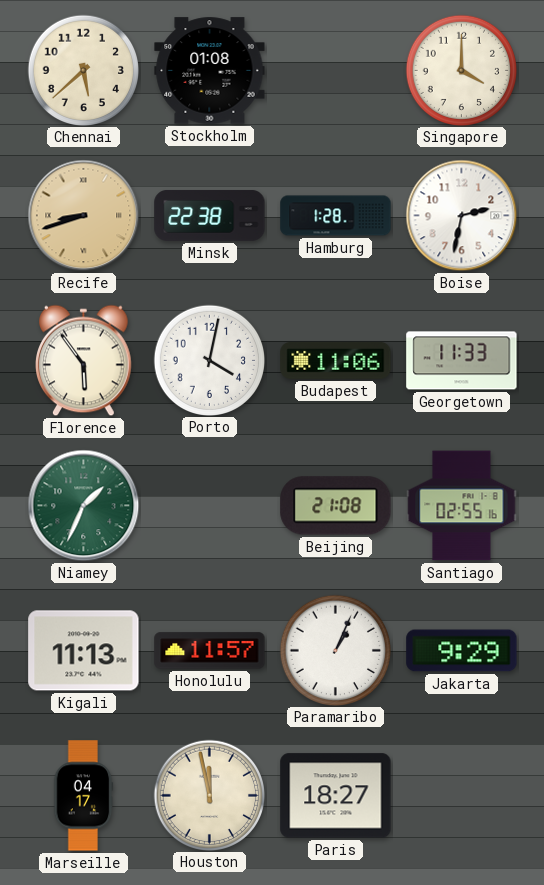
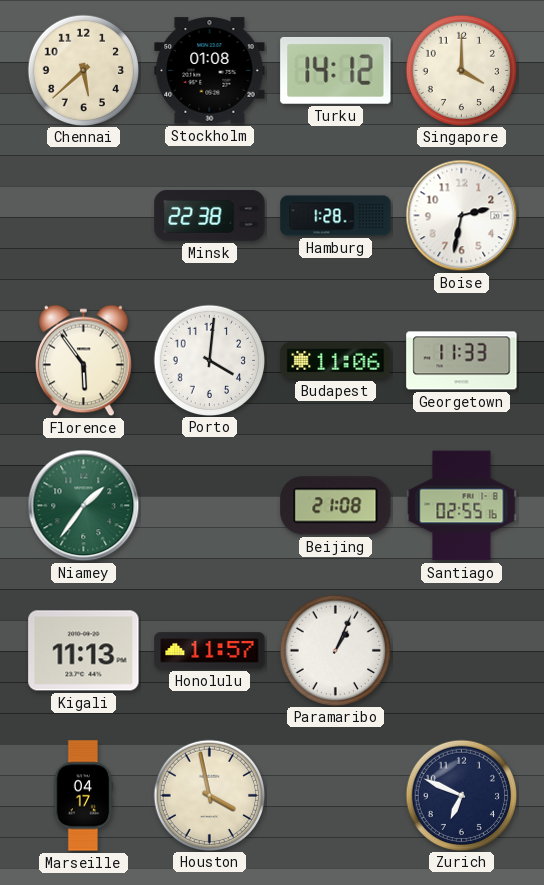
Turku: none -> 14:12 (336, 70)
Recife: 8:42 -> none (84, 216)
Porto: 4:02 -> 4:01 (209, 360)
Niamey: 1:34 -> 1:36 (84, 506)
Jakarta: 9:29 -> none (462, 651)
Houston: 11:58 -> 3:58 (209, 795)
Paris: 18:27 -> none (336, 796)
Zurich: none -> 6:49 (461, 795)
